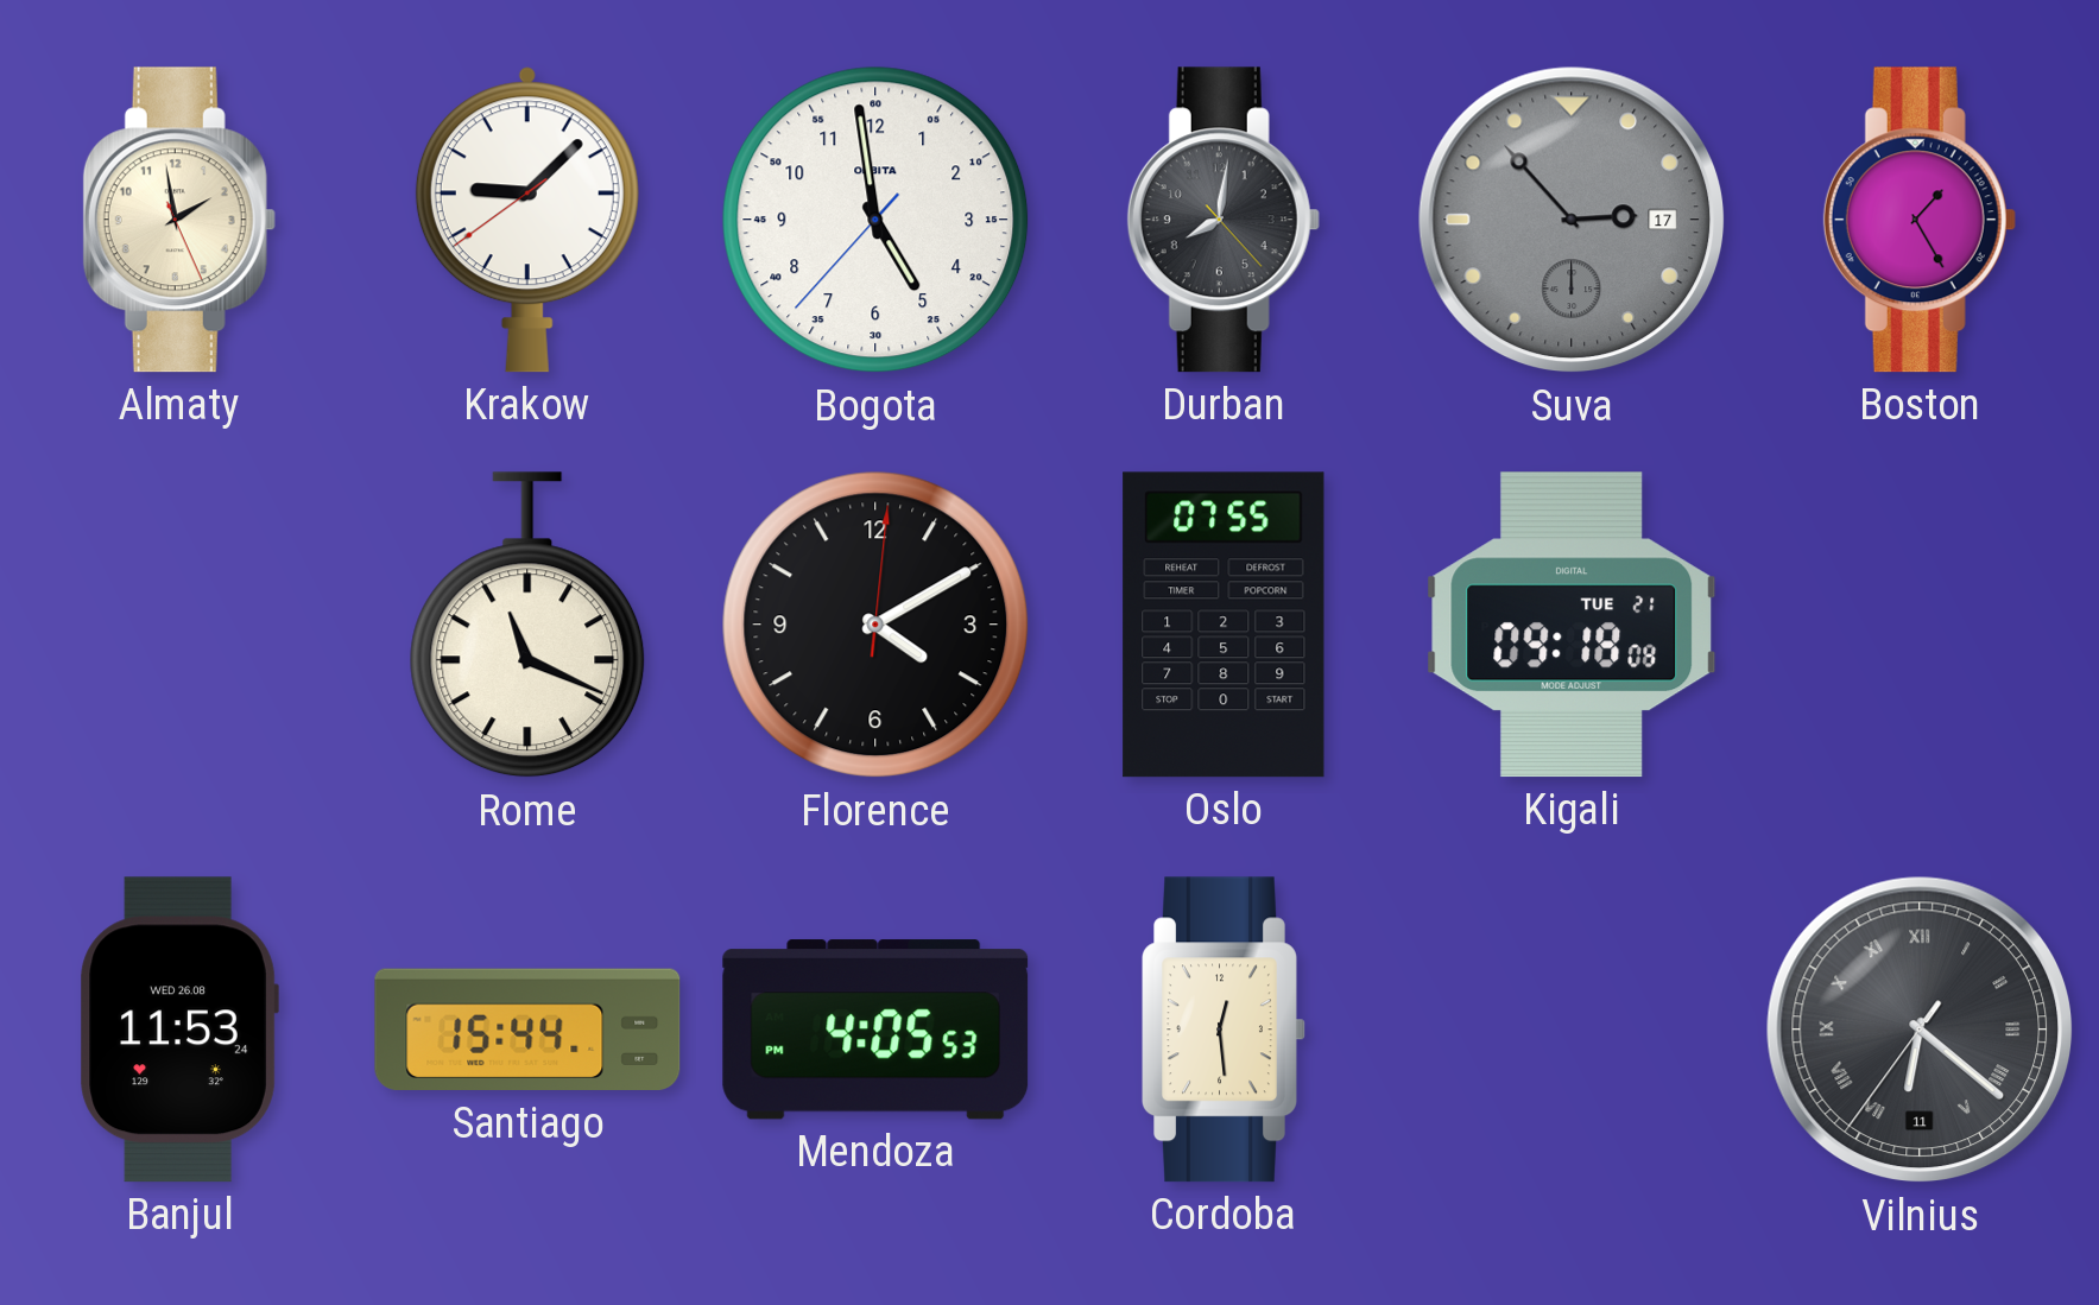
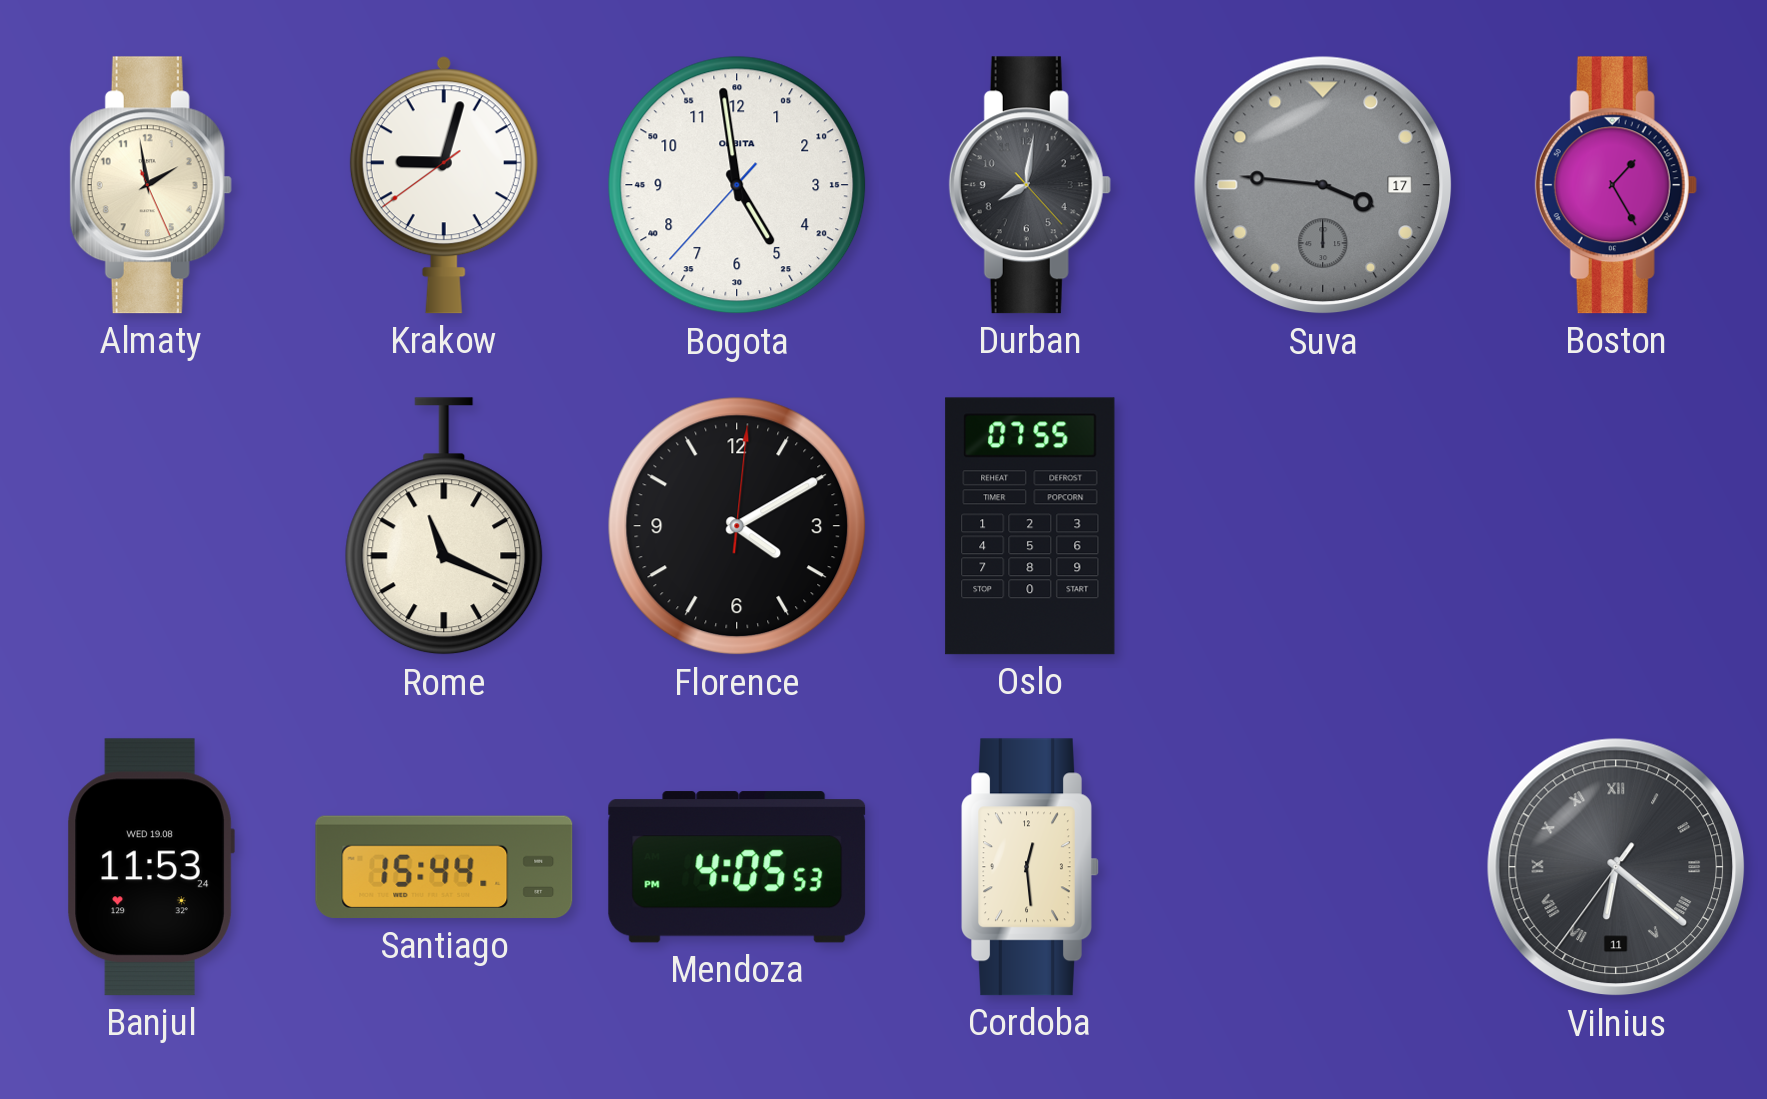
Krakow: 9:07 -> 9:02 (444, 185)
Suva: 2:53 -> 3:46 (1323, 185)
Kigali: 09:18 -> none (1572, 625)
Banjul date: WED 26.08 -> WED 19.08 (151, 867)
